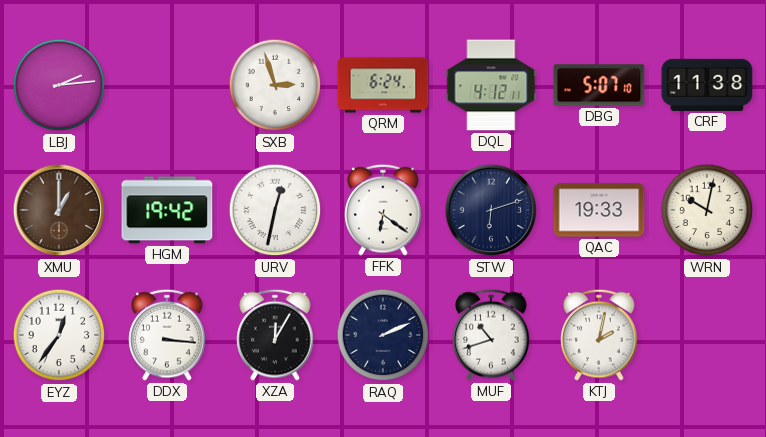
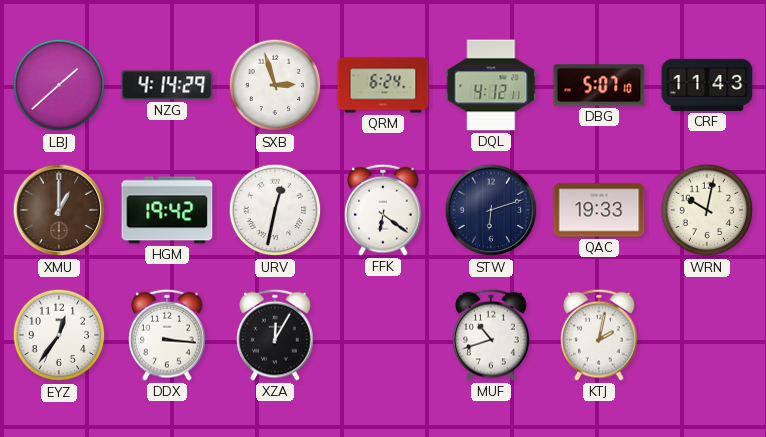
LBJ: 2:14 -> 1:38 (59, 85)
NZG: none -> 4:14 (167, 85)
CRF: 11:38 -> 11:43 (707, 85)
RAQ: 2:11 -> none (383, 335)
